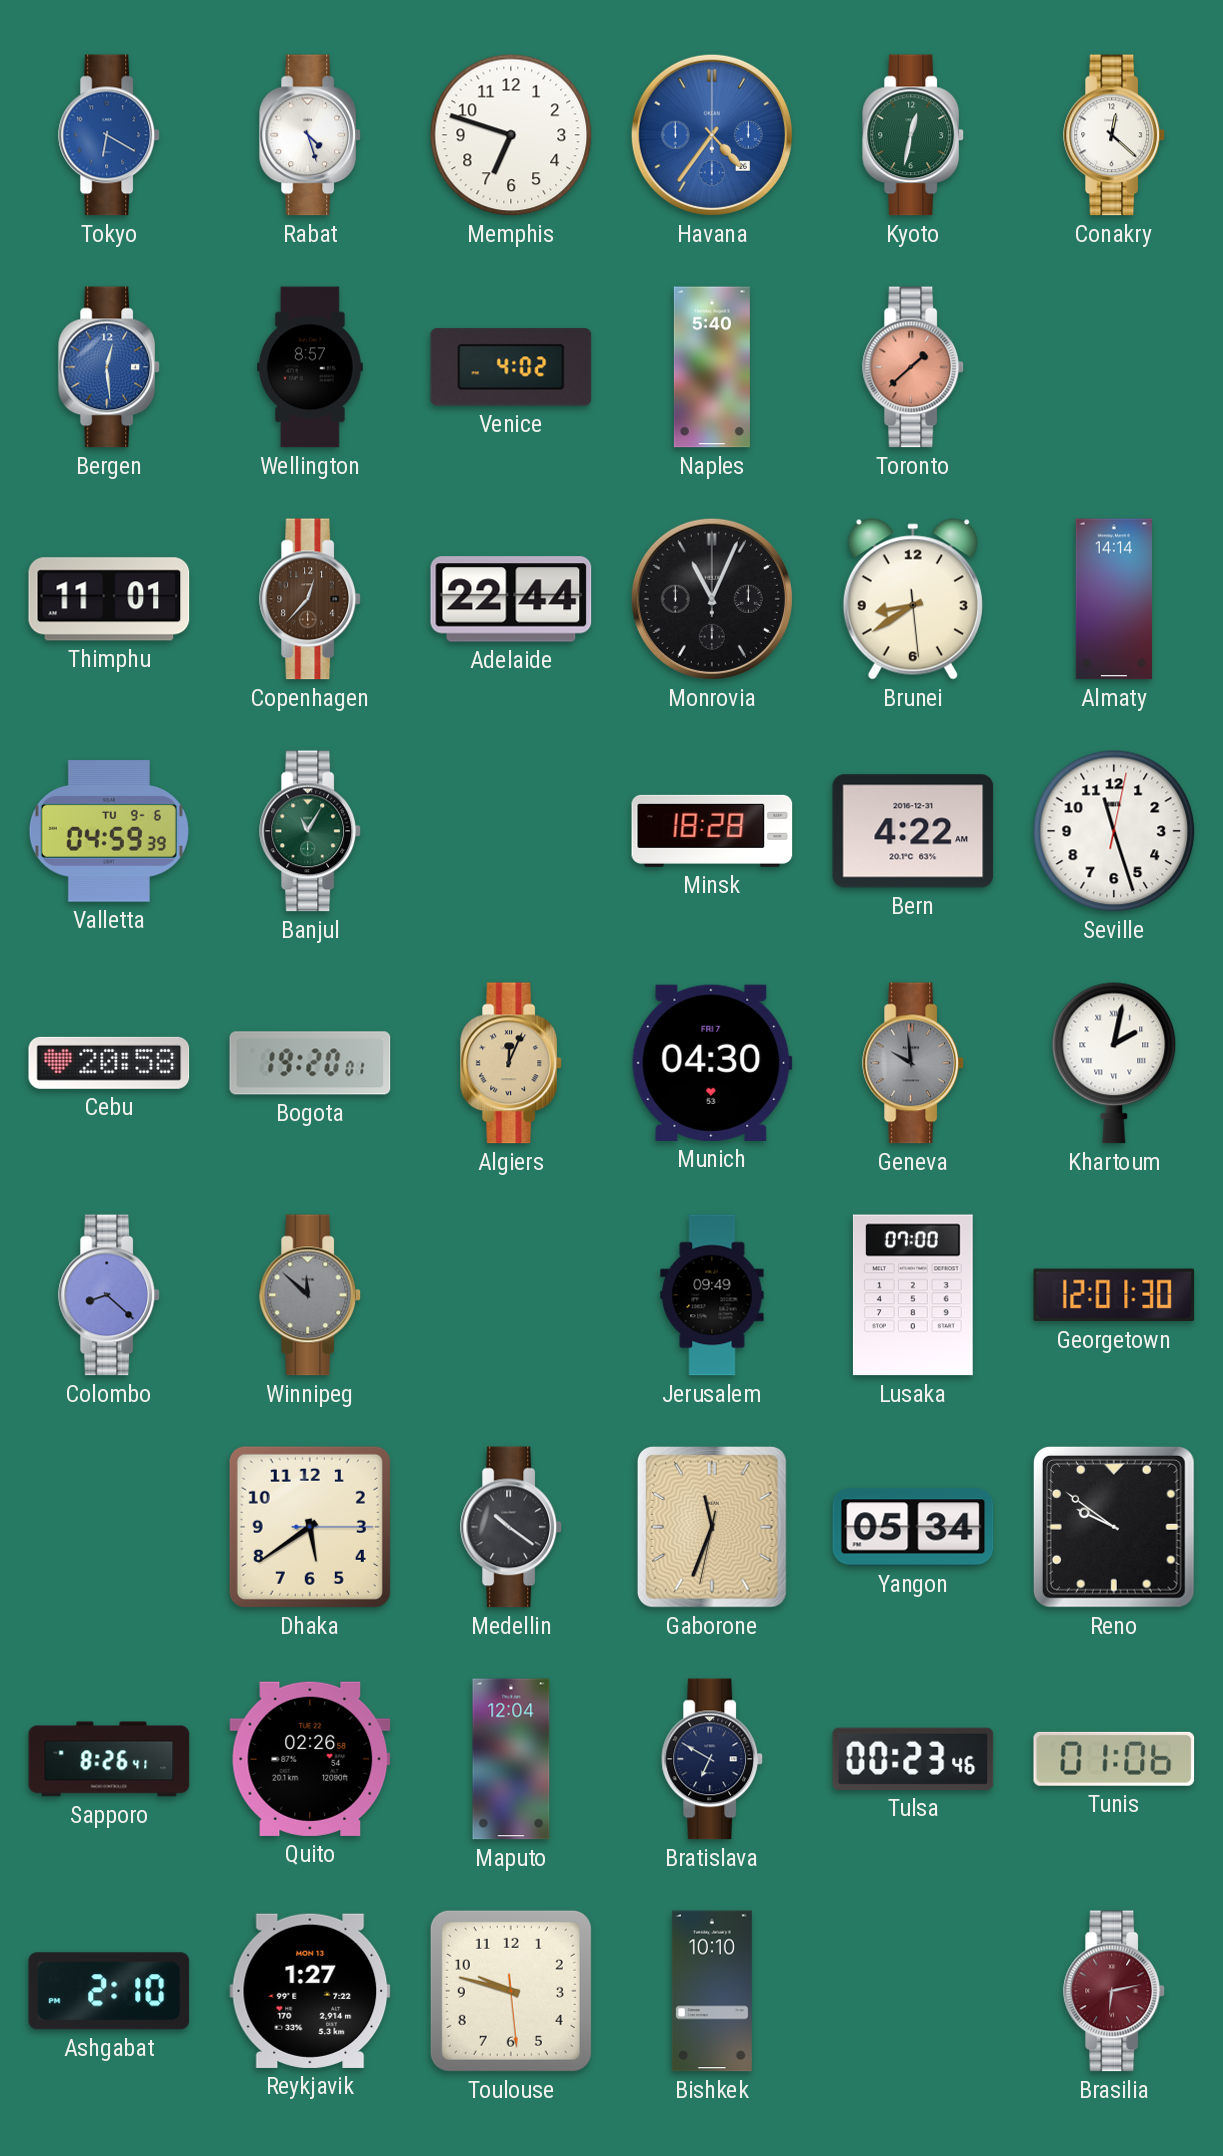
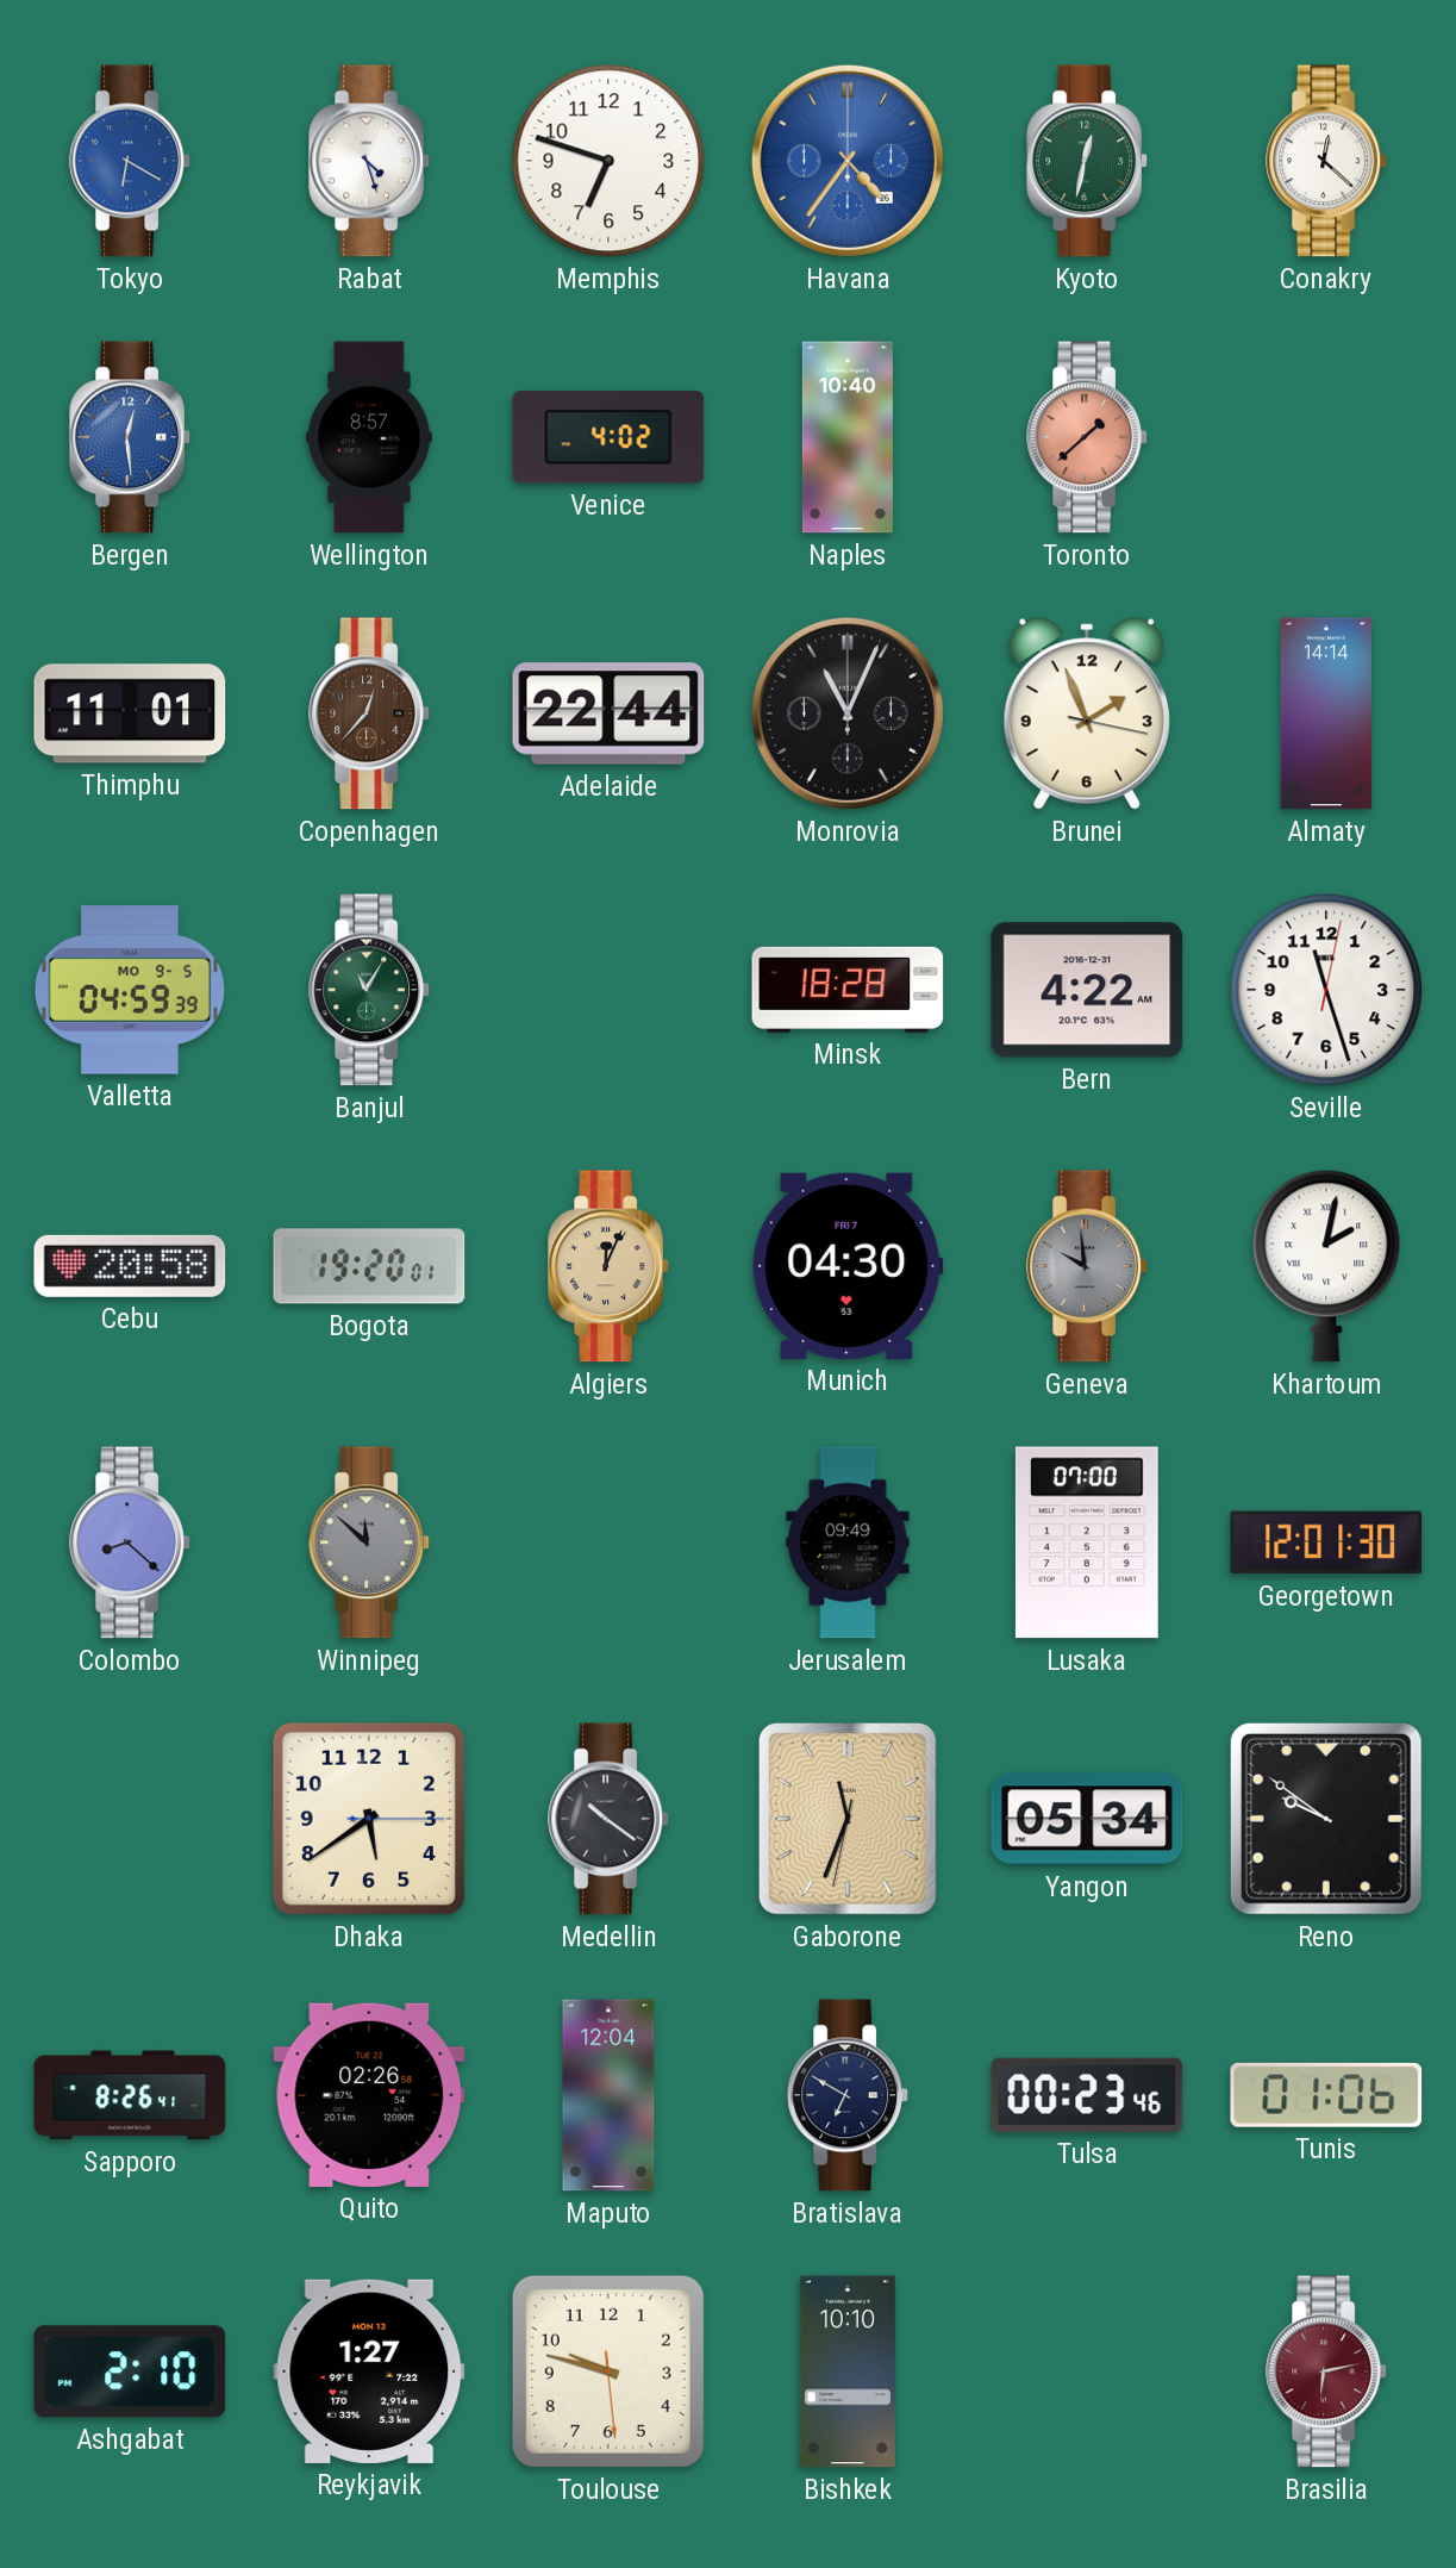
Naples: 5:40 -> 10:40 (848, 437)
Brunei: 8:39 -> 1:56 (1087, 713)
Valletta date: TU 9-6 -> MO 9-5 (130, 990)
